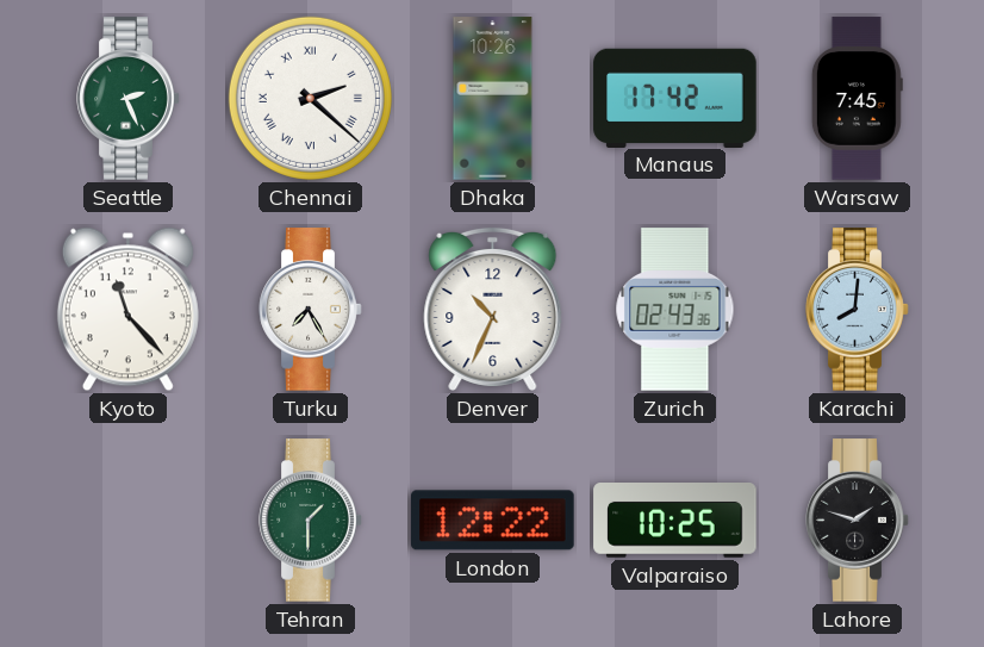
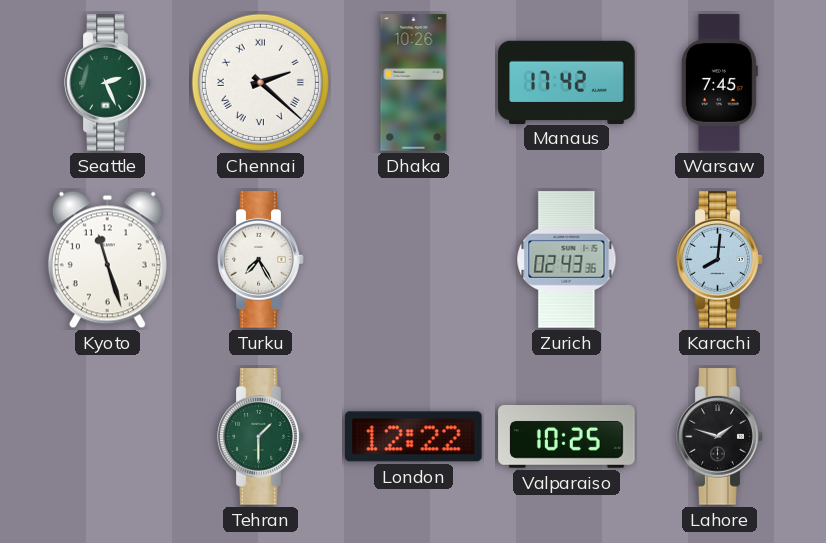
Kyoto: 11:23 -> 11:27 (107, 260)
Denver: 10:34 -> none (493, 309)
